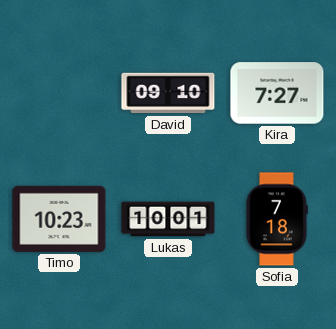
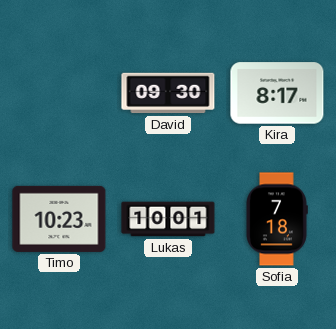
David: 09:10 -> 09:30 (168, 93)
Kira: 7:27 -> 8:17 (277, 93)
